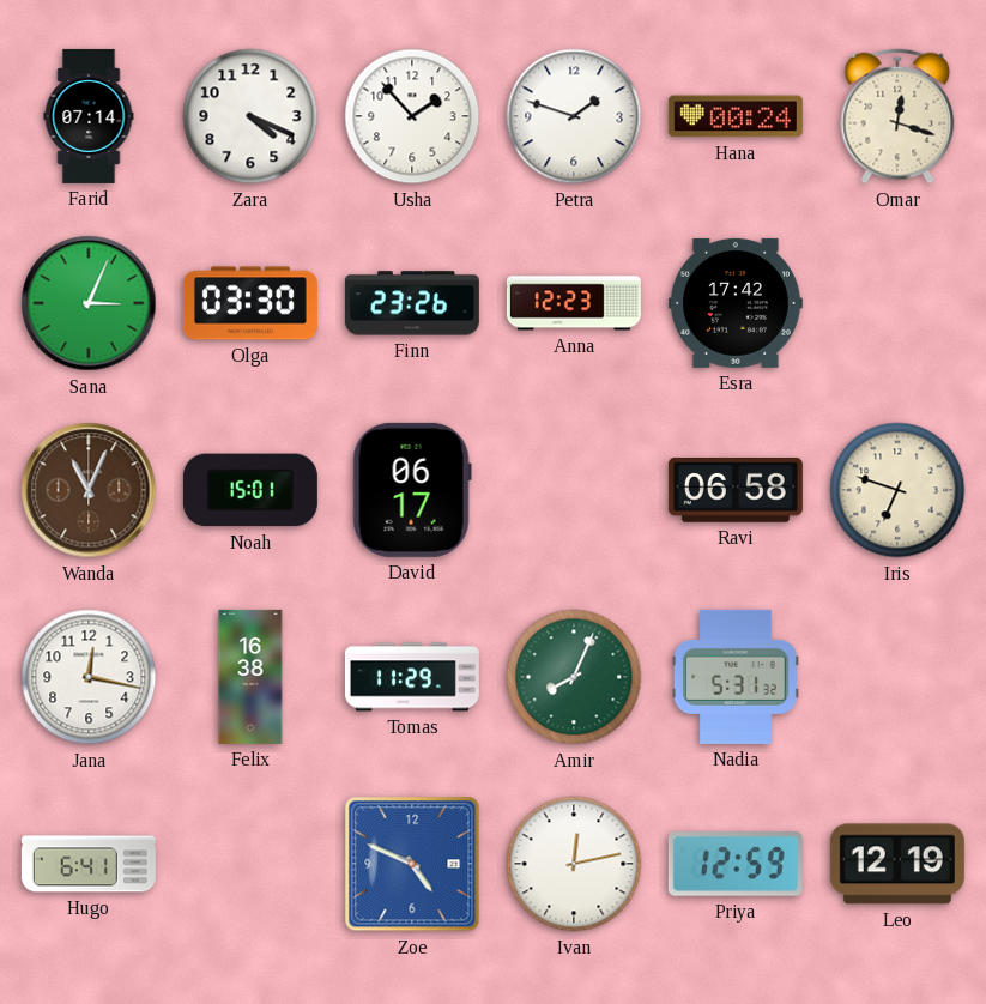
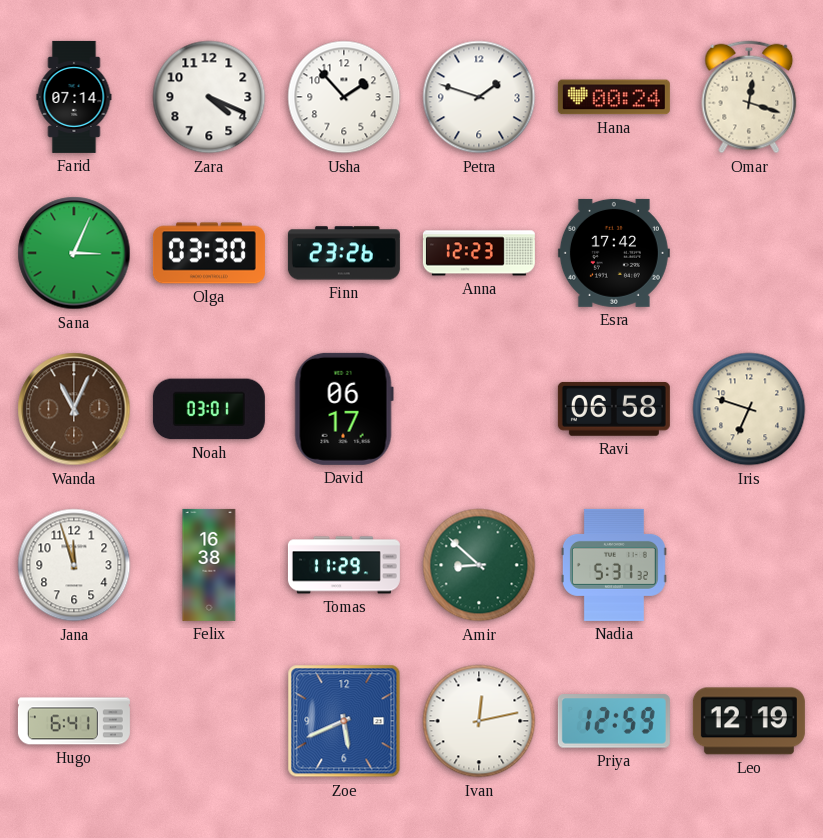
Noah: 15:01 -> 03:01 (209, 409)
Jana: 12:17 -> 11:57 (74, 565)
Amir: 8:04 -> 8:52 (479, 565)
Zoe: 4:49 -> 5:41 (344, 721)
